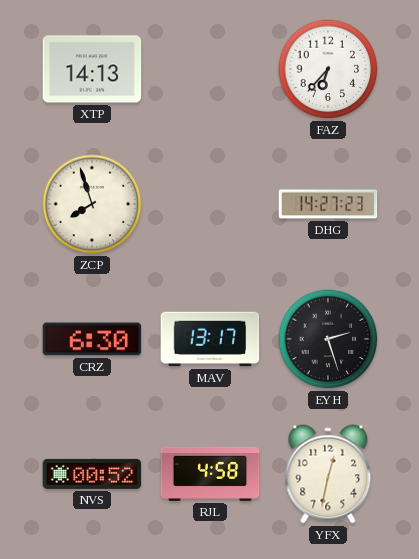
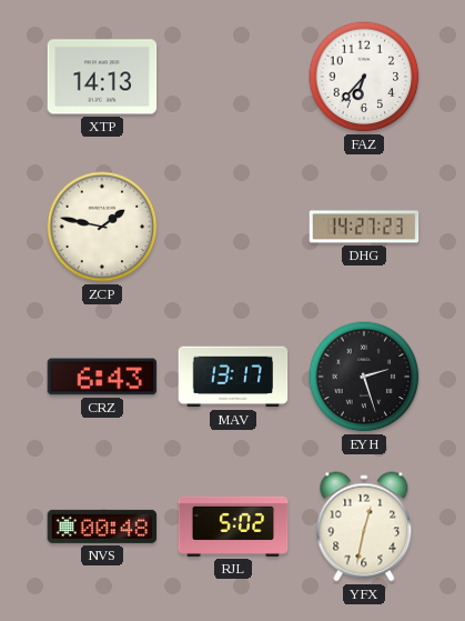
ZCP: 7:57 -> 1:47 (102, 227)
CRZ: 6:30 -> 6:43 (102, 377)
NVS: 00:52 -> 00:48 (102, 527)
RJL: 4:58 -> 5:02 (233, 527)
